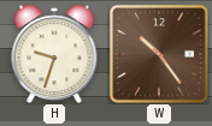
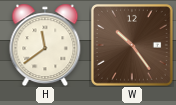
H: 9:33 -> 11:39 (45, 45)
